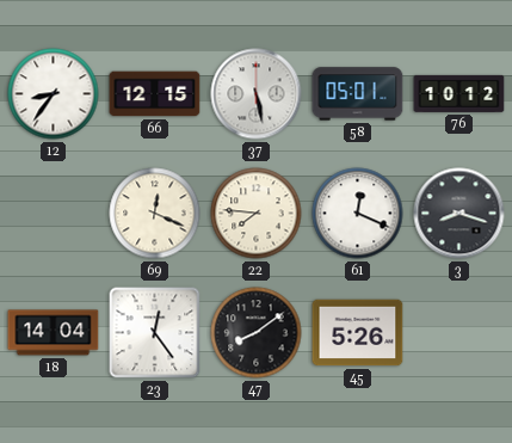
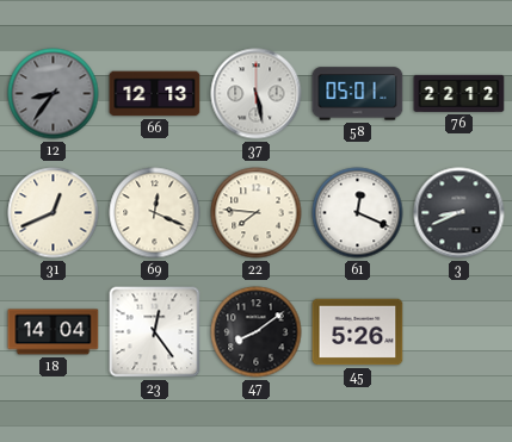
12 dial: white -> grey (54, 94)
66: 12:15 -> 12:13 (155, 94)
76: 10:12 -> 22:12 (459, 93)
31: none -> 12:41 (54, 213)
3: 8:18 -> 8:41 (459, 213)
